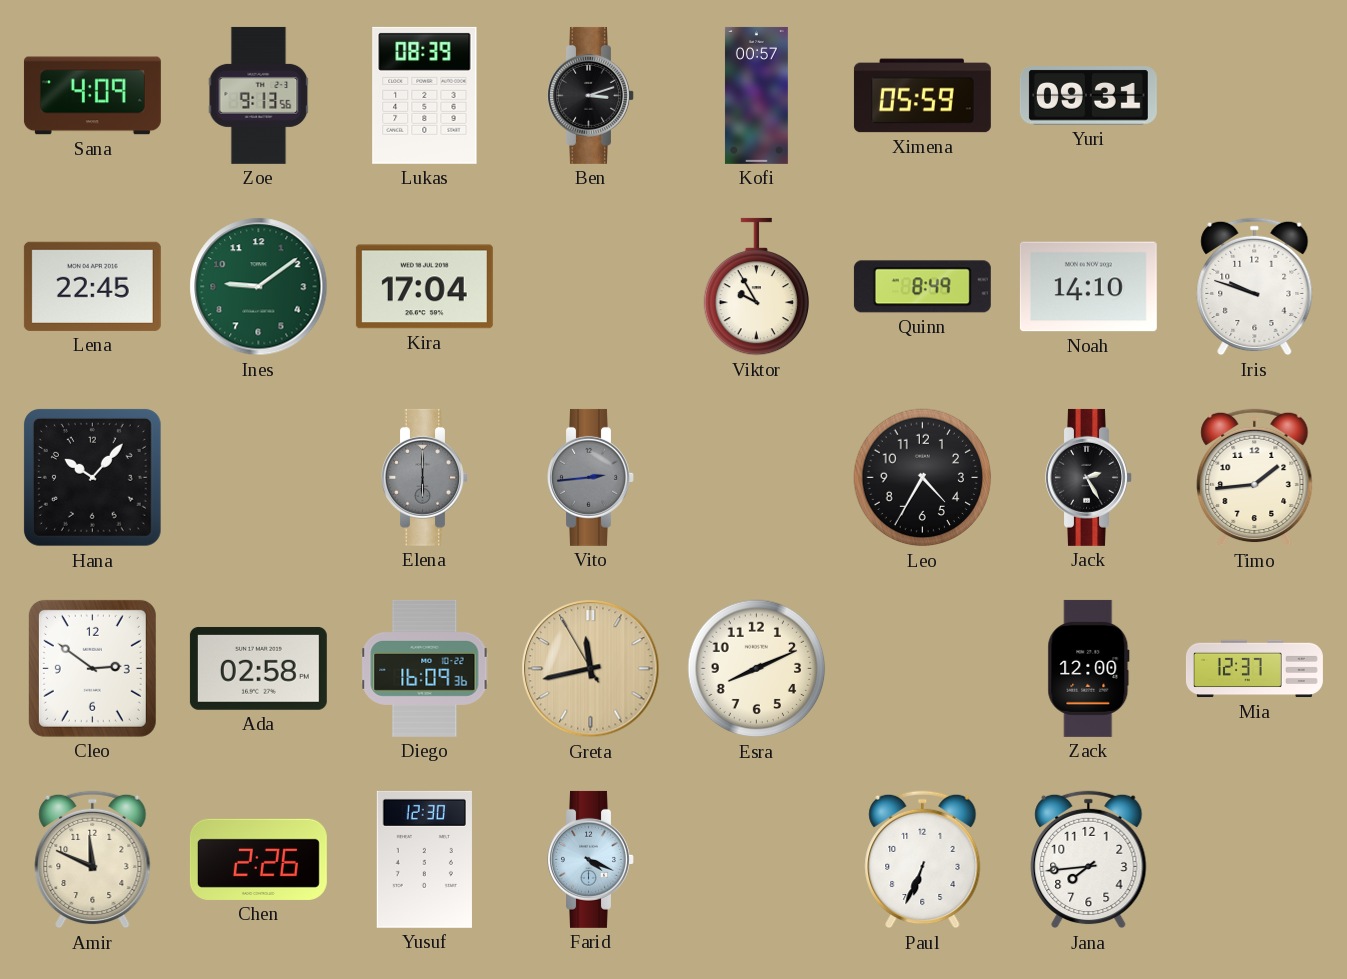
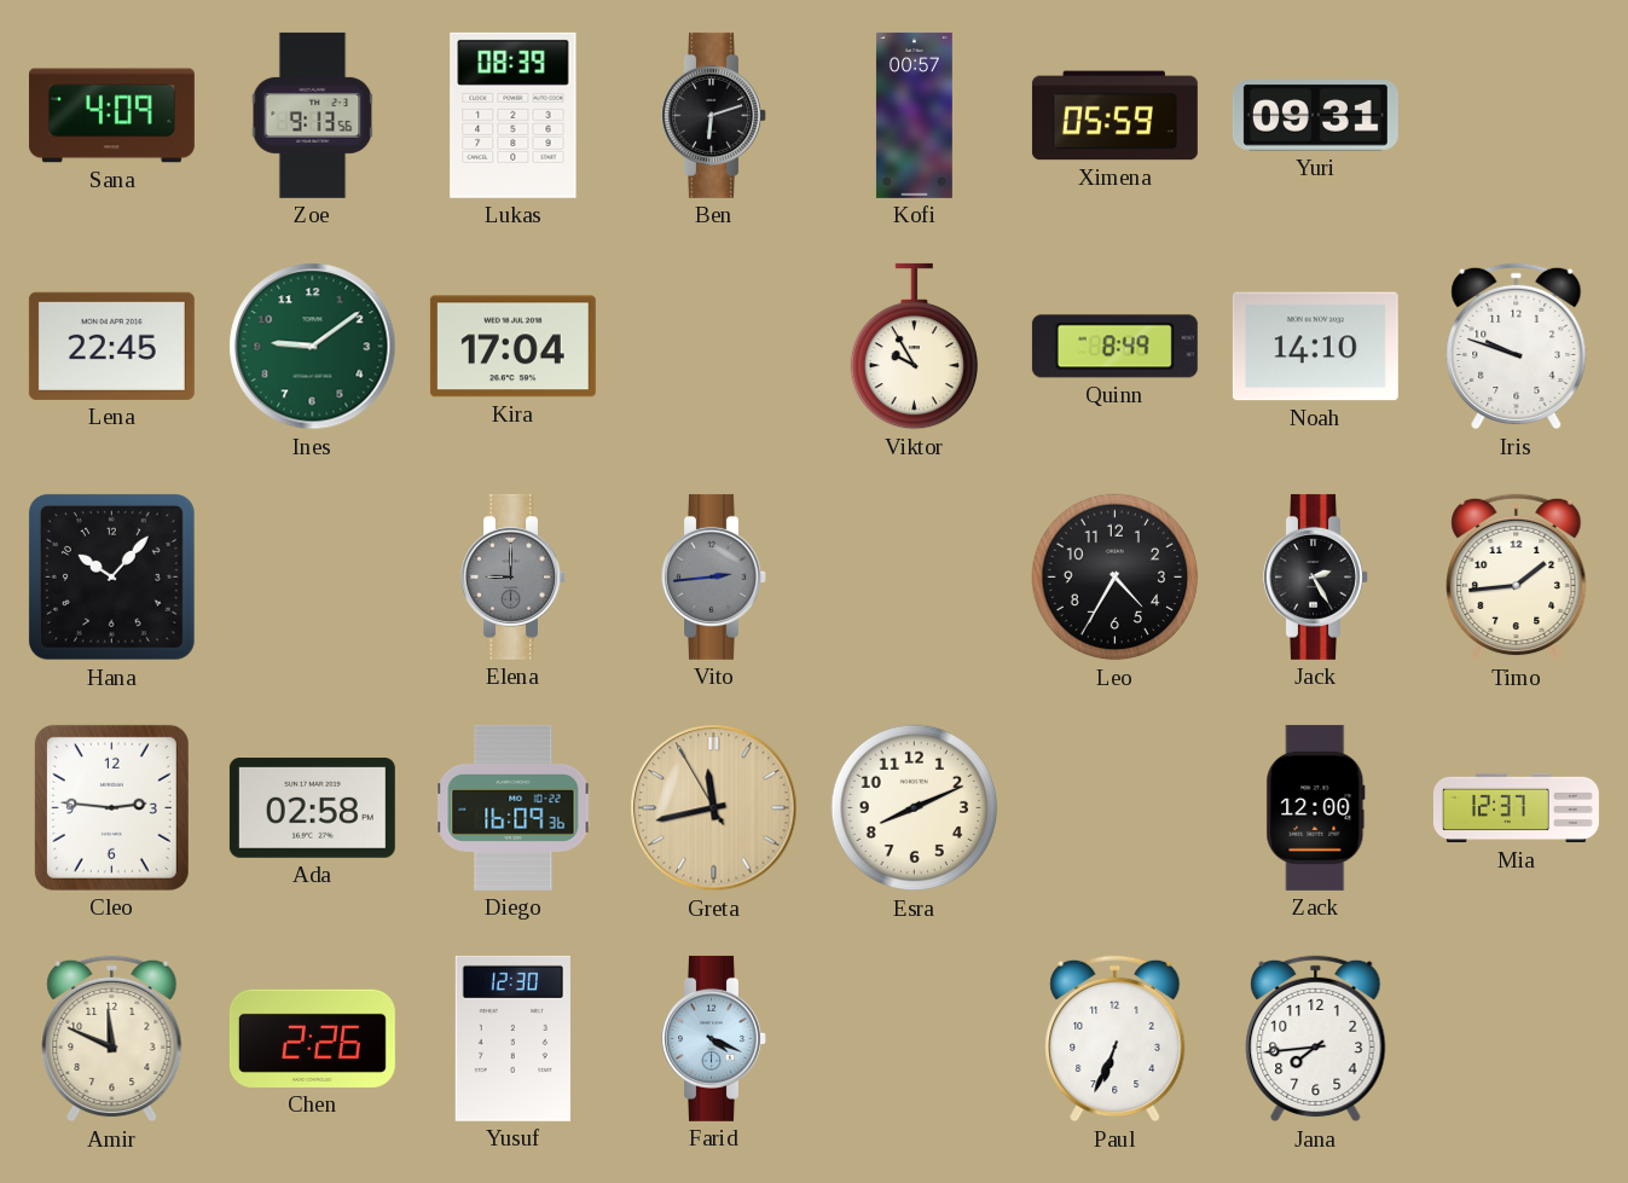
Ben: 3:12 -> 6:12 (714, 115)
Elena: 6:00 -> 9:00 (514, 576)
Cleo: 2:51 -> 2:46 (111, 807)
